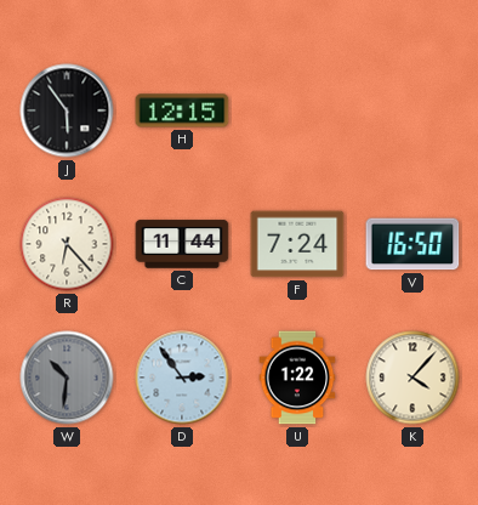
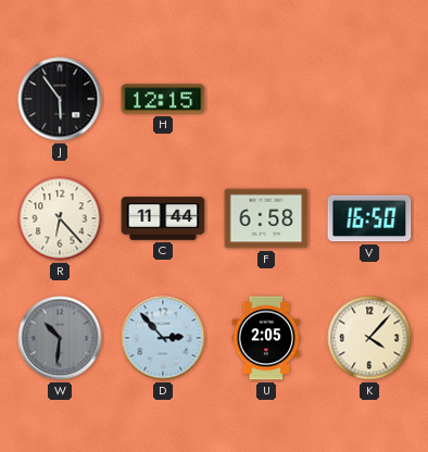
F: 7:24 -> 6:58 (266, 218)
D: 2:54 -> 2:53 (163, 338)
U: 1:22 -> 2:05 (266, 338)
